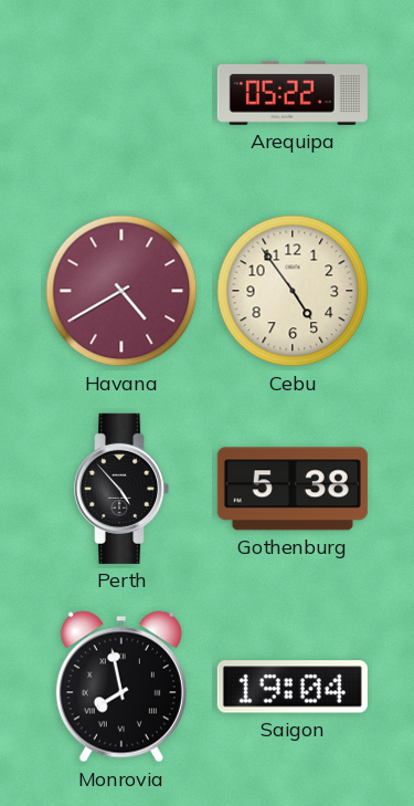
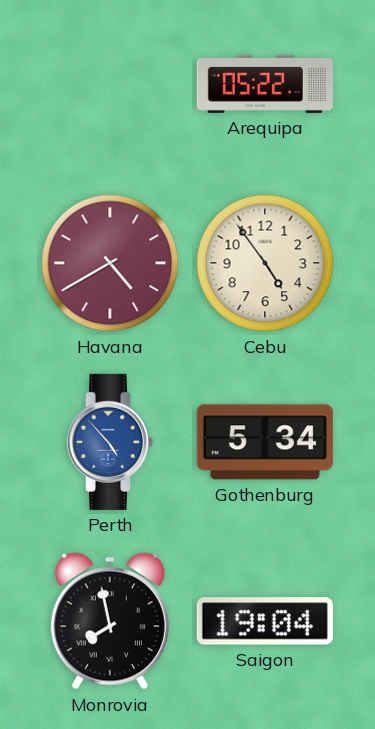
Perth dial: black -> blue (110, 442)
Gothenburg: 5:38 -> 5:34 (265, 442)
